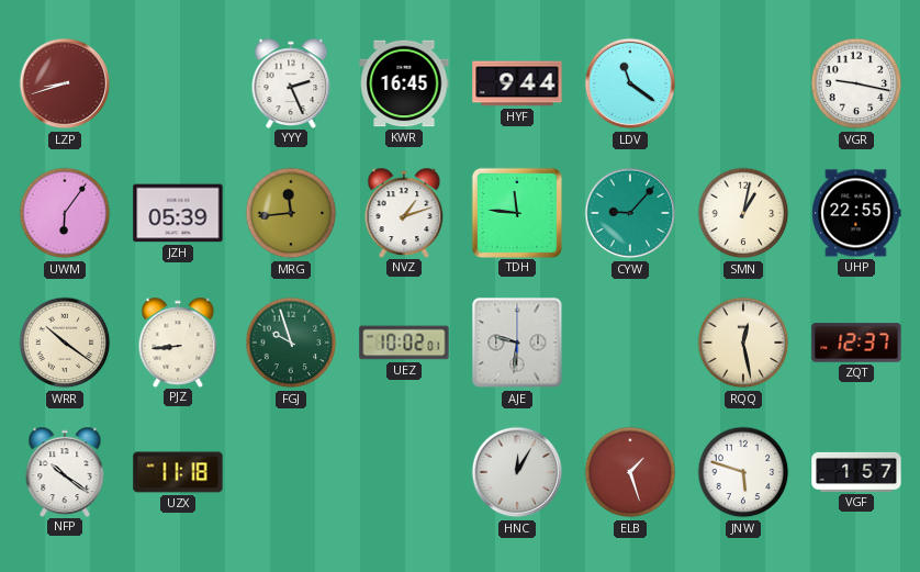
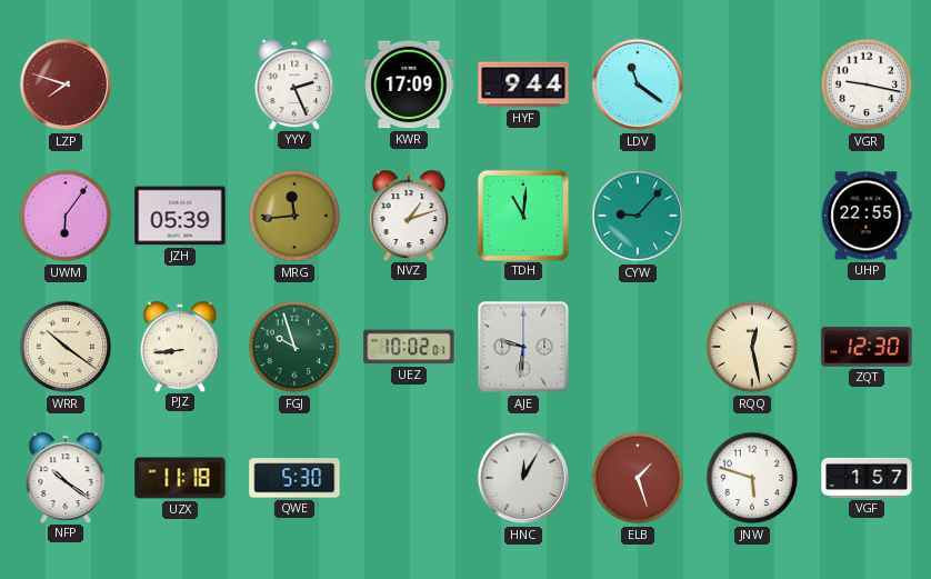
LZP: 8:42 -> 7:48 (66, 84)
KWR: 16:45 -> 17:09 (409, 84)
TDH: 11:46 -> 11:01 (522, 214)
SMN: 1:02 -> none (743, 213)
ZQT: 12:37 -> 12:30 (867, 347)
QWE: none -> 5:30 (294, 478)
